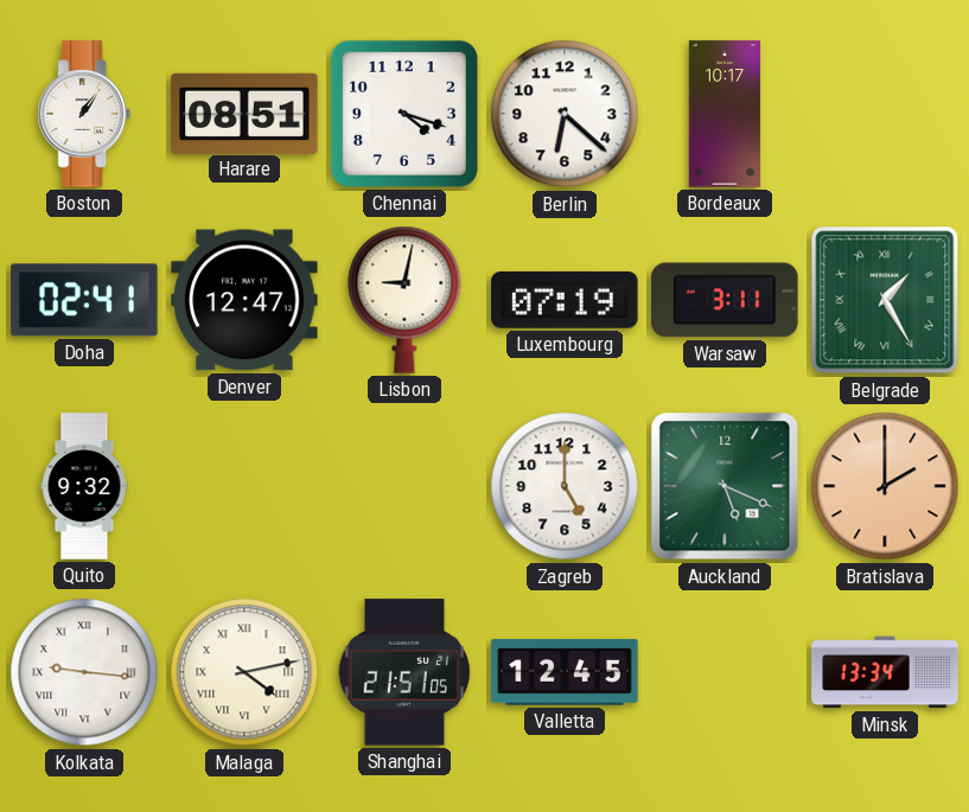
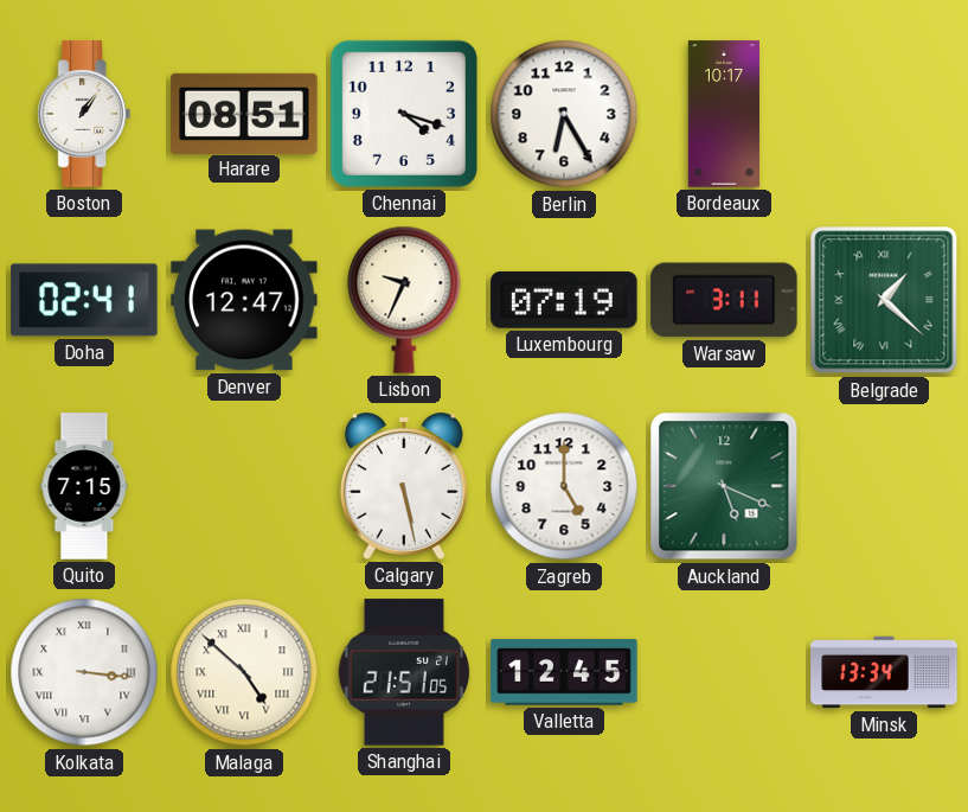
Berlin: 6:22 -> 6:25 (564, 114)
Lisbon: 9:02 -> 9:34 (404, 300)
Belgrade: 1:25 -> 1:22 (884, 300)
Quito: 9:32 -> 7:15 (84, 486)
Calgary: none -> 5:28 (404, 486)
Bratislava: 2:00 -> none (885, 486)
Kolkata: 9:16 -> 3:16 (84, 672)
Malaga: 4:13 -> 4:52 (244, 672)
